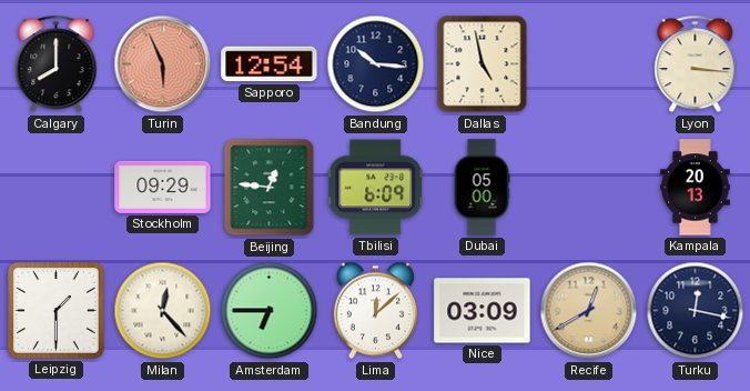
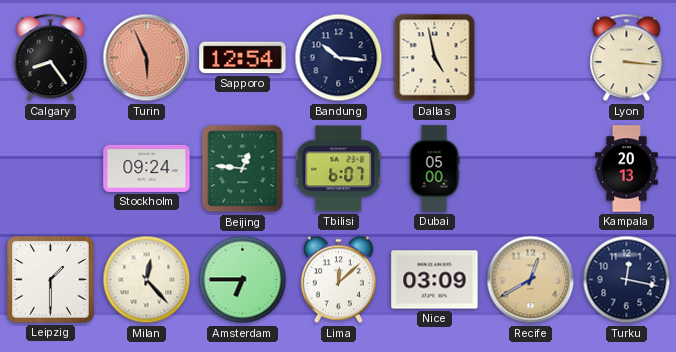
Calgary: 8:00 -> 8:24 (51, 58)
Stockholm: 09:29 -> 09:24 (147, 168)
Tbilisi: 6:09 -> 6:07 (339, 169)
